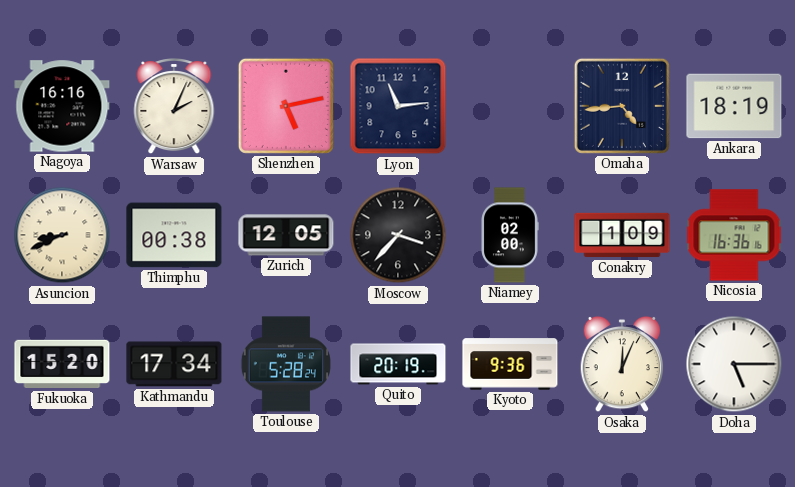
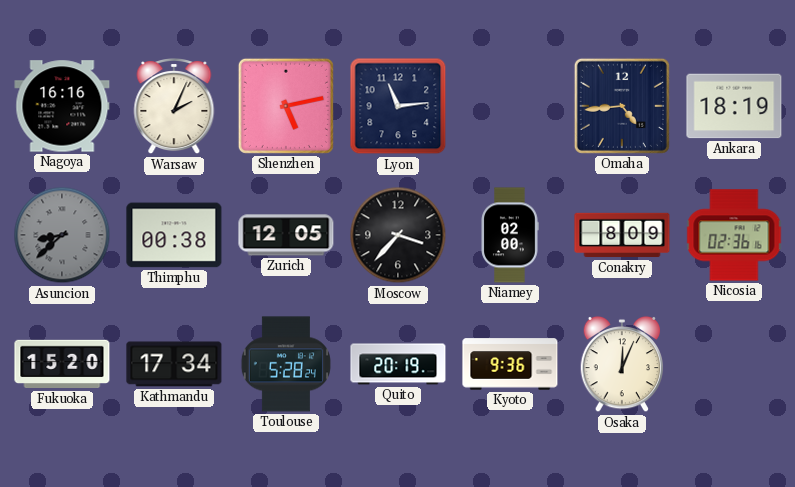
Asuncion: 8:41 -> 8:38 (62, 235)
Asuncion dial: cream -> grey (62, 235)
Conakry: 1:09 -> 8:09 (622, 235)
Nicosia: 16:36 -> 02:36 (734, 235)
Doha: 5:15 -> none (734, 364)
